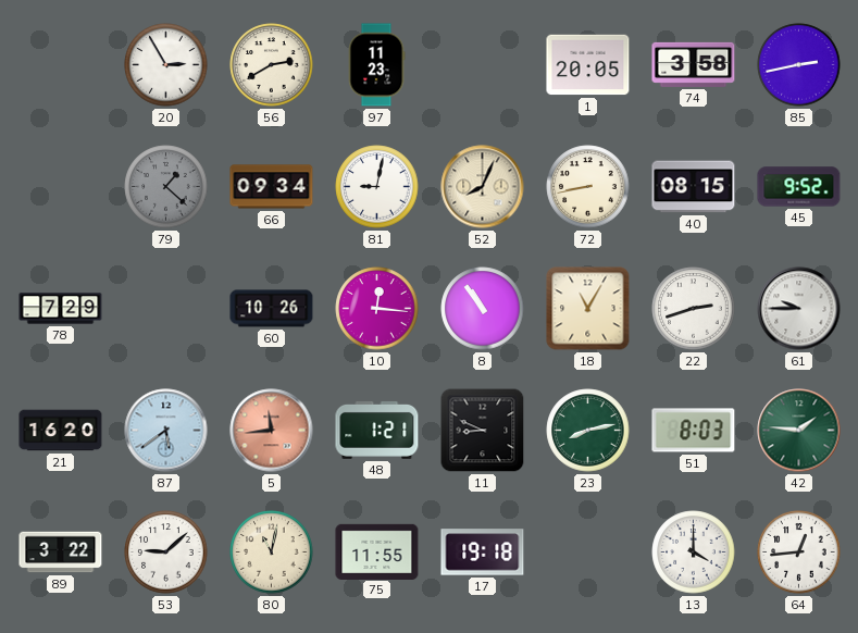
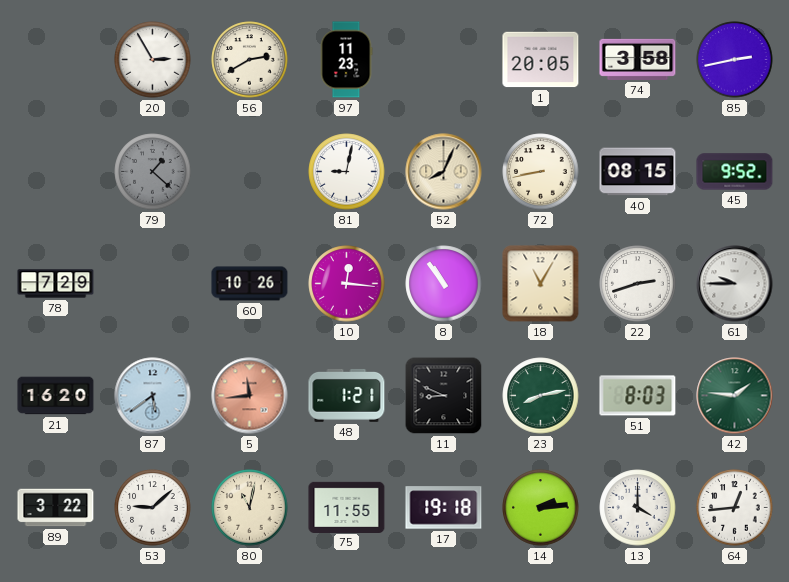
66: 09:34 -> none (272, 187)
14: none -> 2:14 (541, 508)
